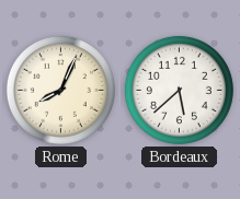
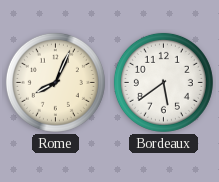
Bordeaux: 5:38 -> 5:39 (163, 82)
